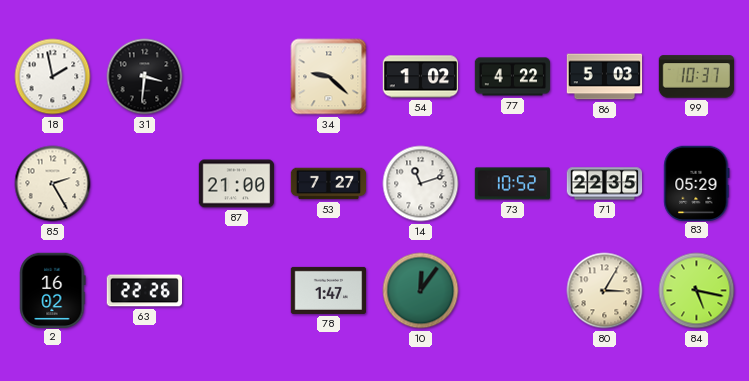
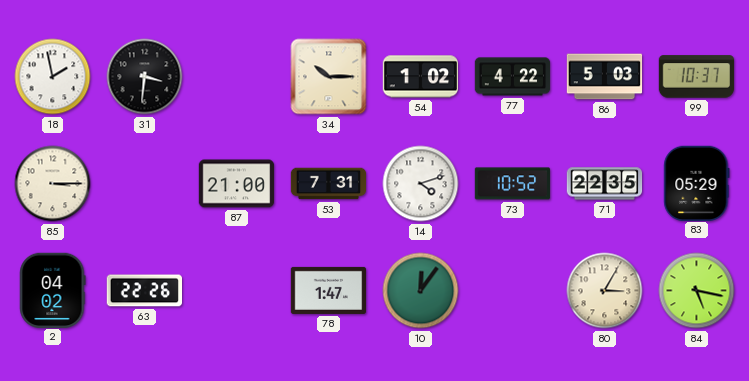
34: 9:22 -> 10:15 (329, 77)
85: 2:25 -> 3:15 (53, 184)
53: 7:27 -> 7:31 (329, 184)
14: 11:12 -> 4:12 (421, 184)
2: 16:02 -> 04:02 (53, 290)
